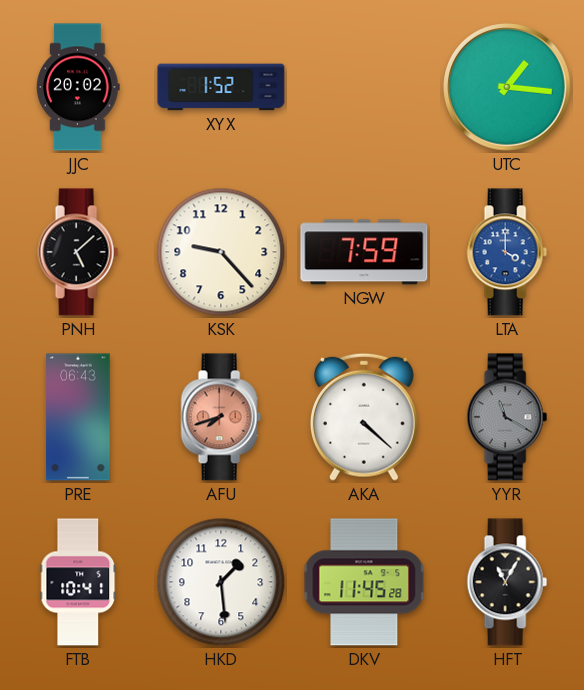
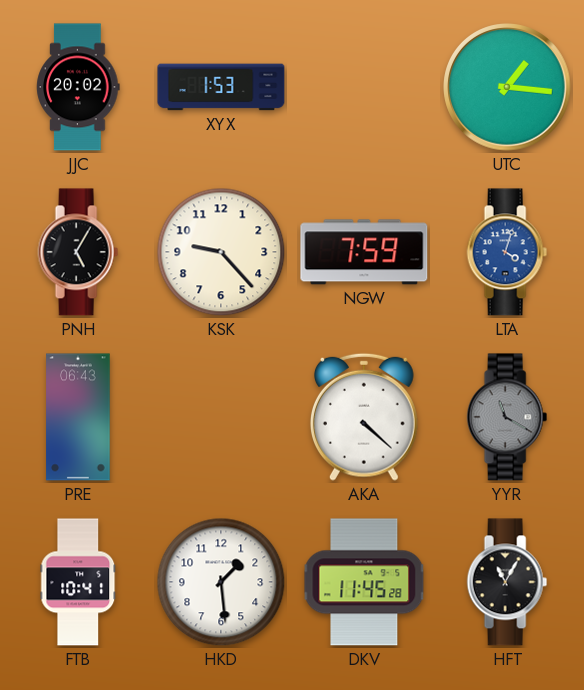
XYX: 1:52 -> 1:53 (221, 87)
PNH: 5:08 -> 5:05 (78, 252)
LTA: 4:00 -> 4:03 (507, 252)
AFU: 7:42 -> none (221, 417)
